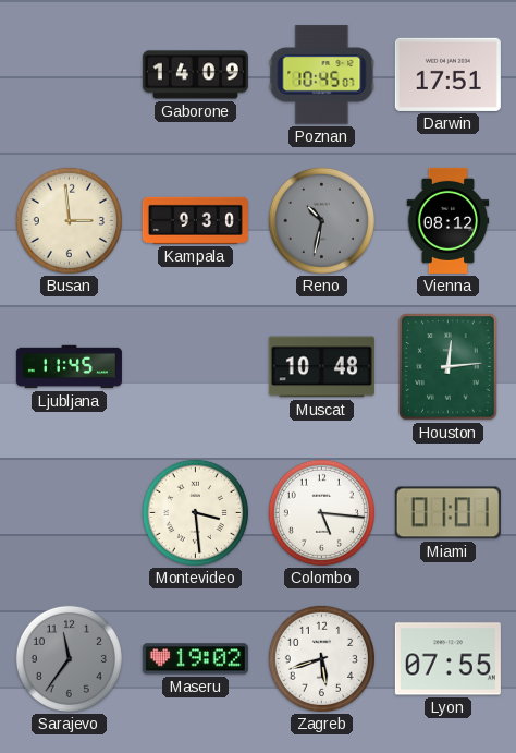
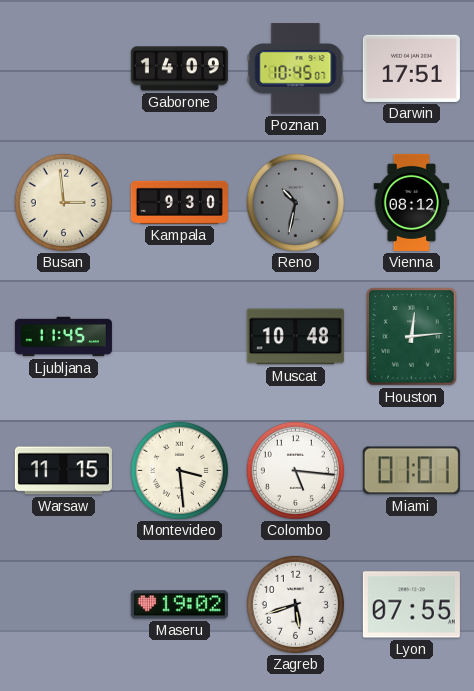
Warsaw: none -> 11:15 (63, 471)
Sarajevo: 11:36 -> none (69, 658)
